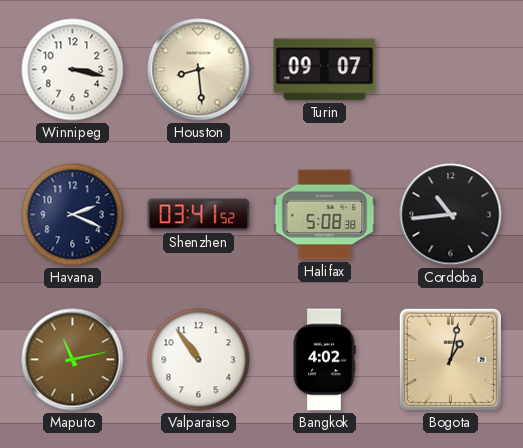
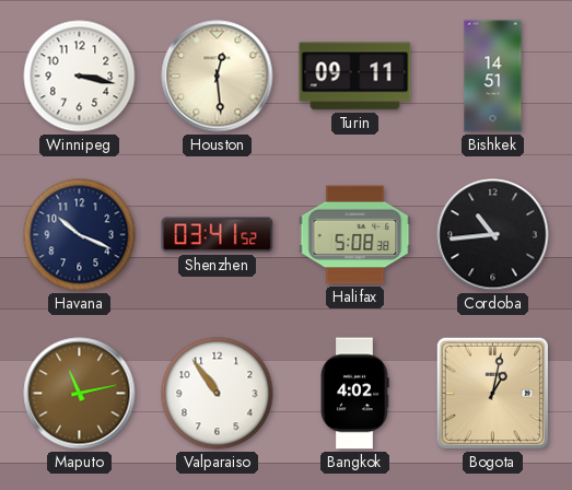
Houston: 8:29 -> 12:29 (218, 77)
Turin: 09:07 -> 09:11 (355, 77)
Bishkek: none -> 14:51 (493, 77)
Havana: 2:19 -> 10:19 (80, 235)
